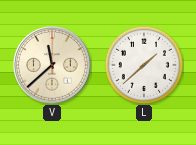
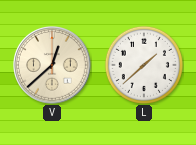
V: 11:38 -> 12:38 (53, 66)
